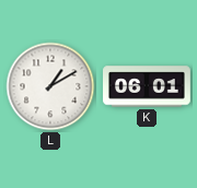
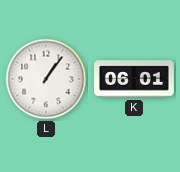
L: 1:10 -> 1:06 (46, 79)
